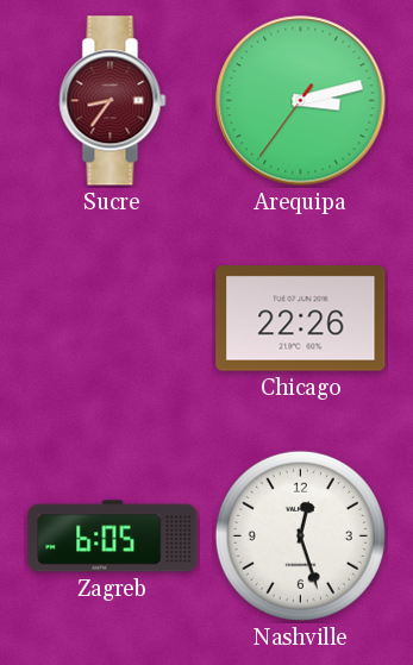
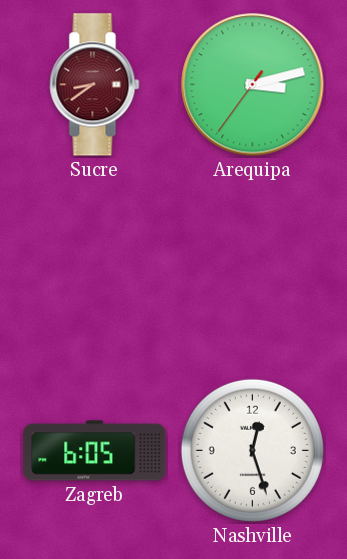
Sucre: 8:36 -> 8:39 (95, 85)
Chicago: 22:26 -> none (301, 319)
